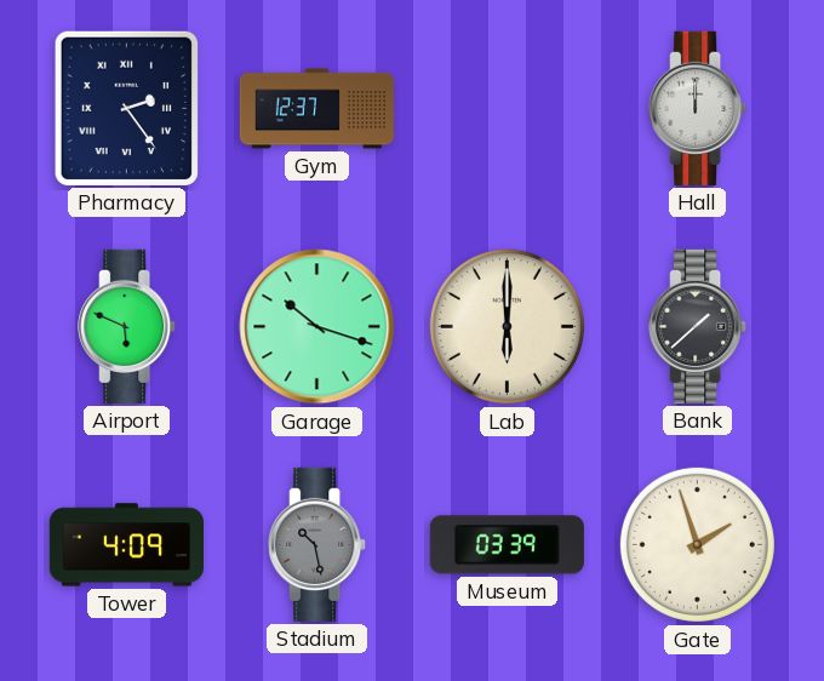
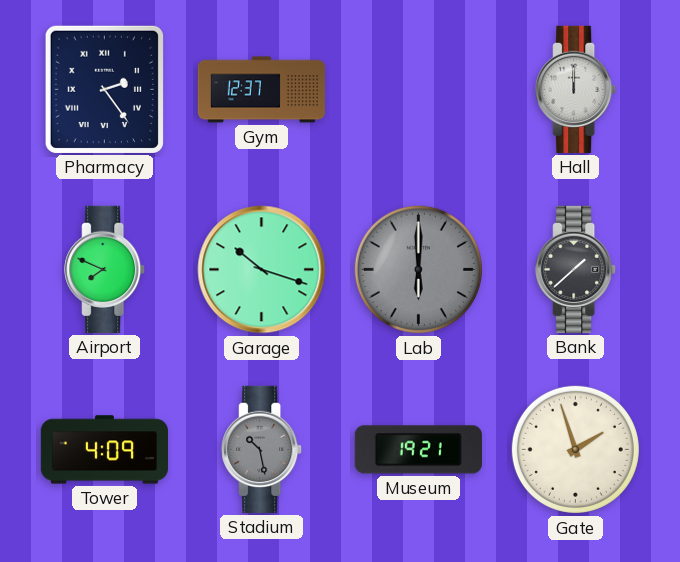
Airport: 5:49 -> 7:49 (105, 269)
Lab dial: cream -> grey (418, 269)
Museum: 03:39 -> 19:21 (418, 450)
